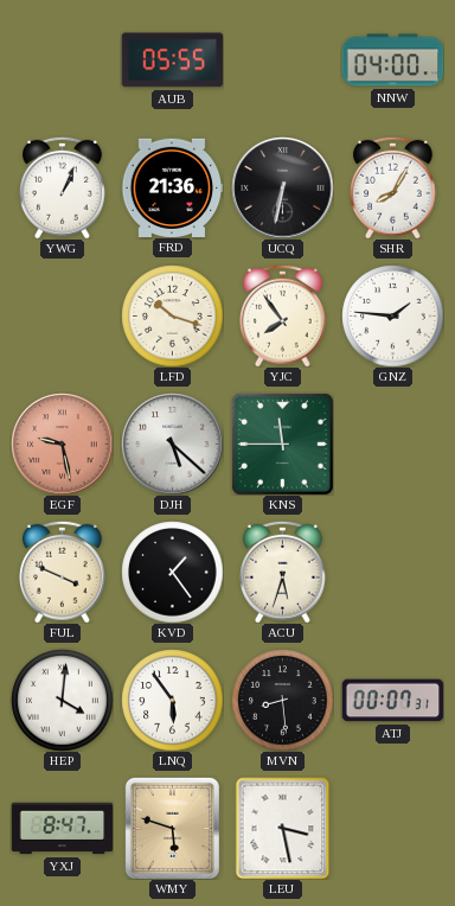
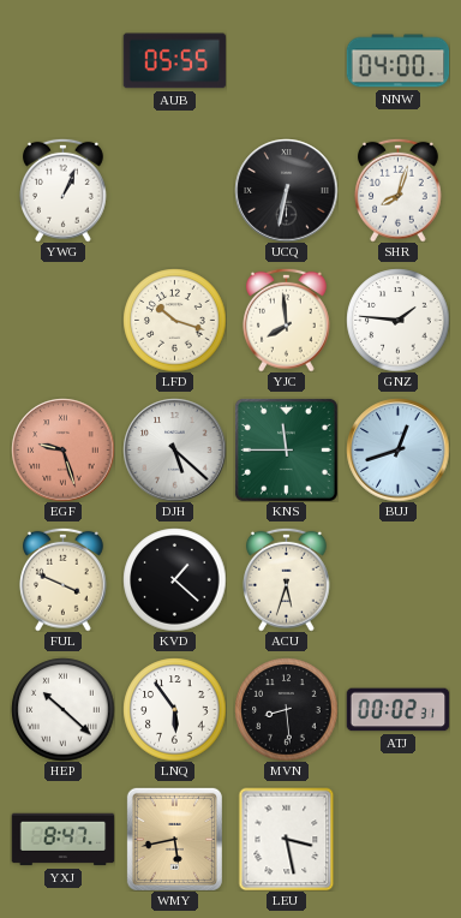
FRD: 21:36 -> none (172, 187)
SHR: 8:05 -> 8:03 (399, 190)
YJC: 7:54 -> 7:59 (287, 320)
EGF: 9:28 -> 9:27 (62, 449)
BUJ: none -> 12:42 (397, 449)
KVD: 1:24 -> 1:22 (174, 579)
HEP: 4:01 -> 10:22 (62, 709)
ATJ: 00:07 -> 00:02 (397, 710)
WMY: 5:48 -> 5:43 (174, 839)
